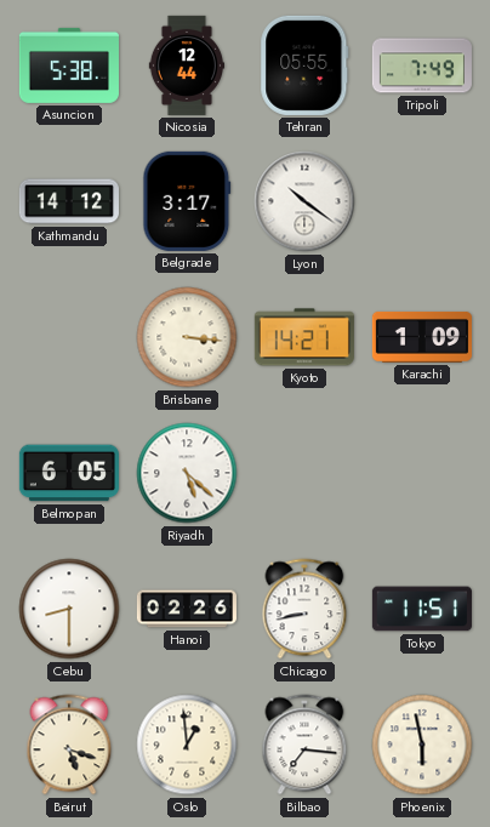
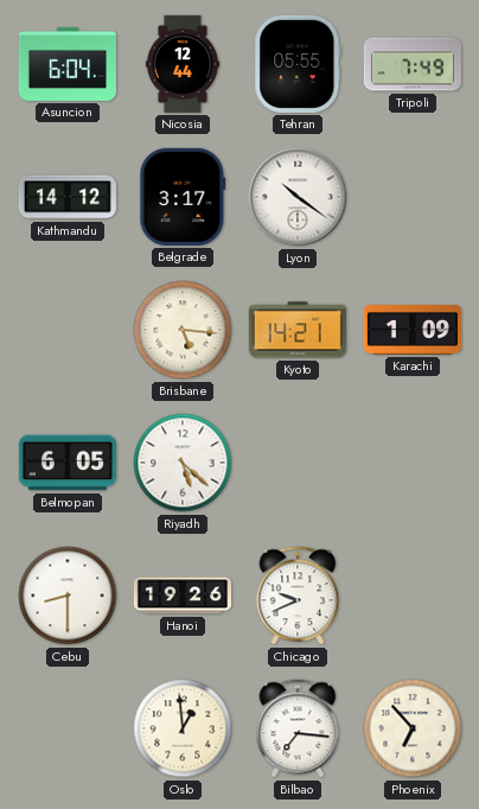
Asuncion: 5:38 -> 6:04 (68, 64)
Brisbane: 3:16 -> 5:16 (183, 330)
Hanoi: 02:26 -> 19:26 (183, 595)
Chicago: 8:43 -> 9:41 (298, 595)
Tokyo: 11:51 -> none (422, 609)
Beirut: 5:18 -> none (69, 745)
Phoenix: 5:58 -> 6:53 (413, 728)
